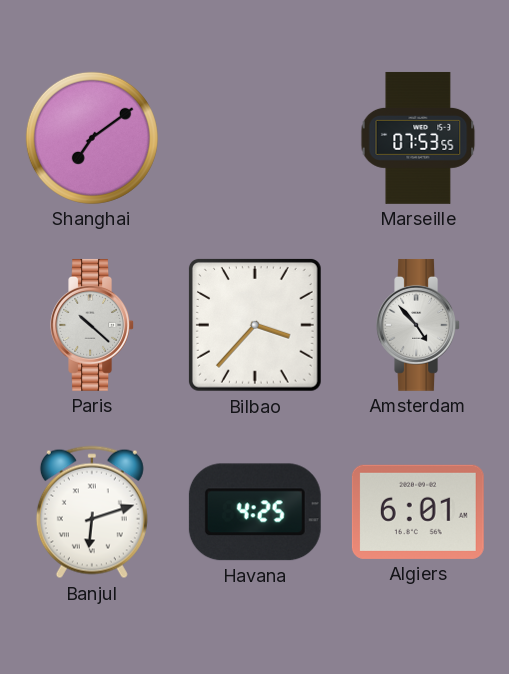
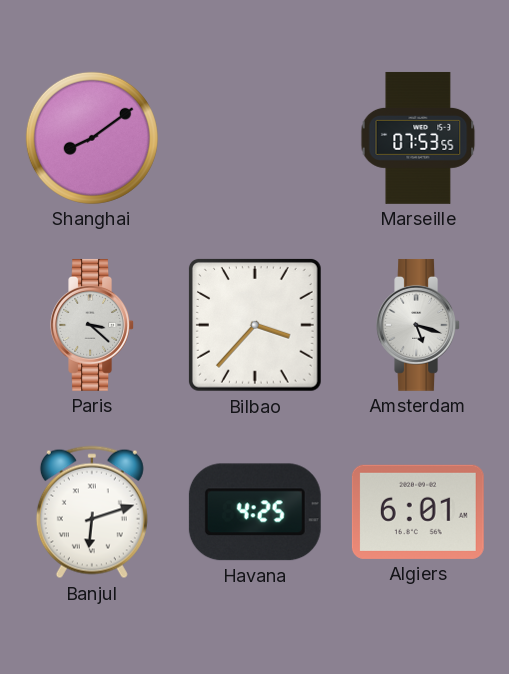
Shanghai: 7:09 -> 8:09 (92, 138)
Paris: 10:22 -> 3:22 (92, 325)
Amsterdam: 4:53 -> 5:18 (418, 325)
